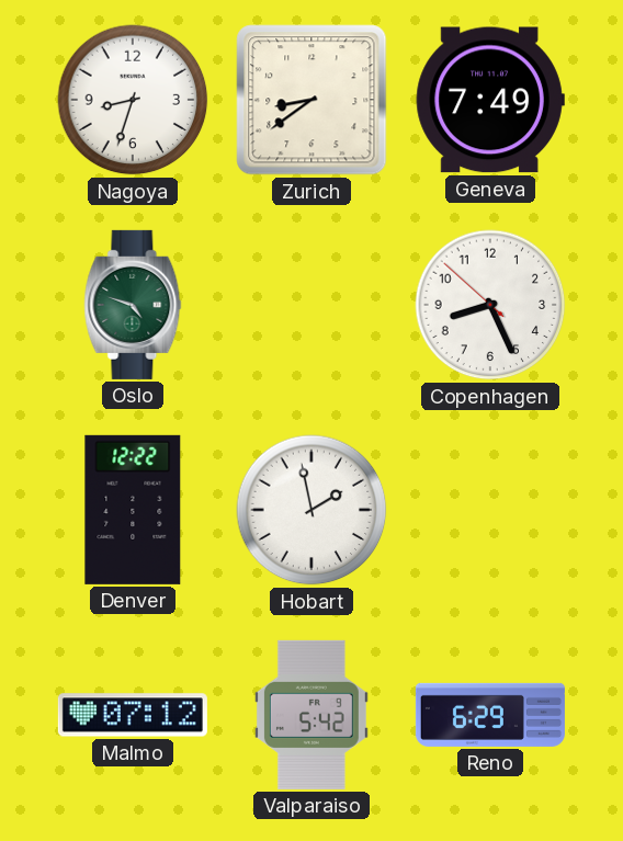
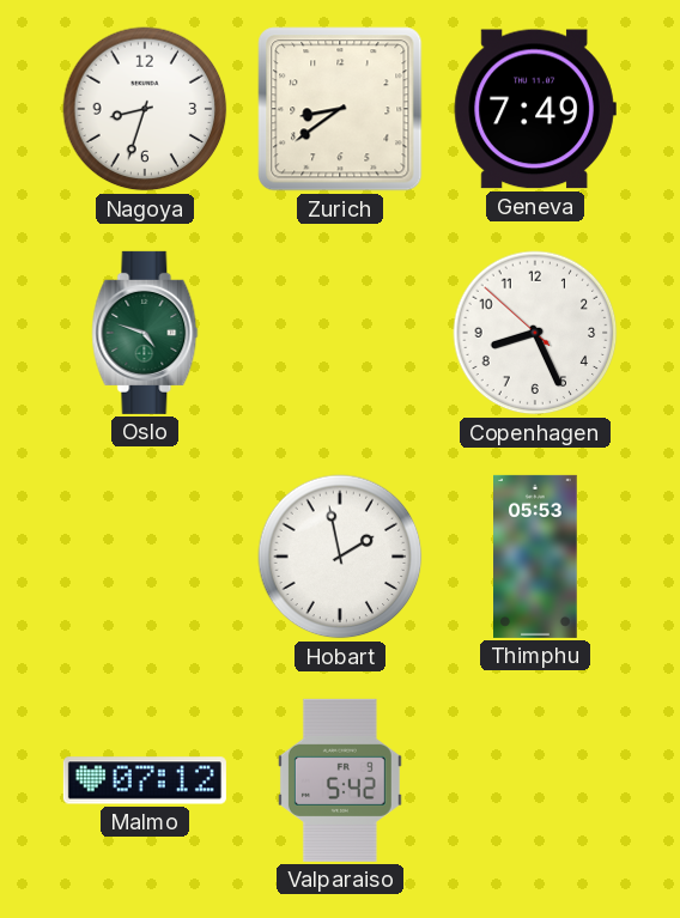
Denver: 12:22 -> none (133, 510)
Thimphu: none -> 05:53 (536, 557)
Reno: 6:29 -> none (490, 715)
